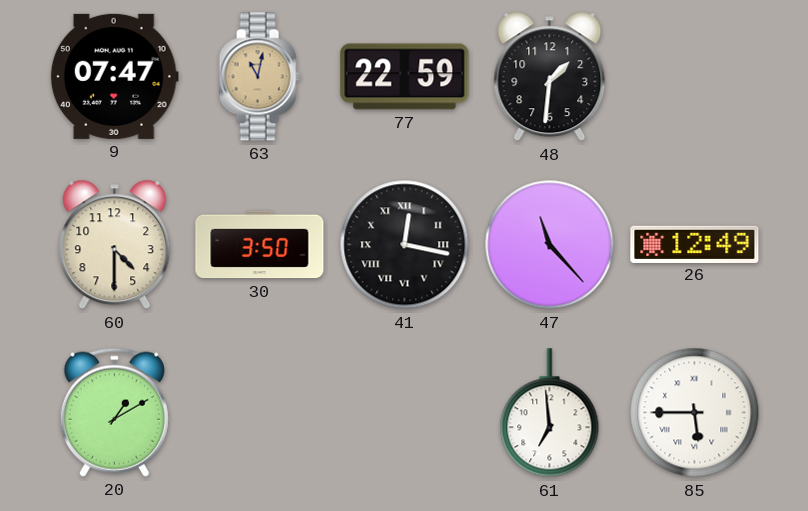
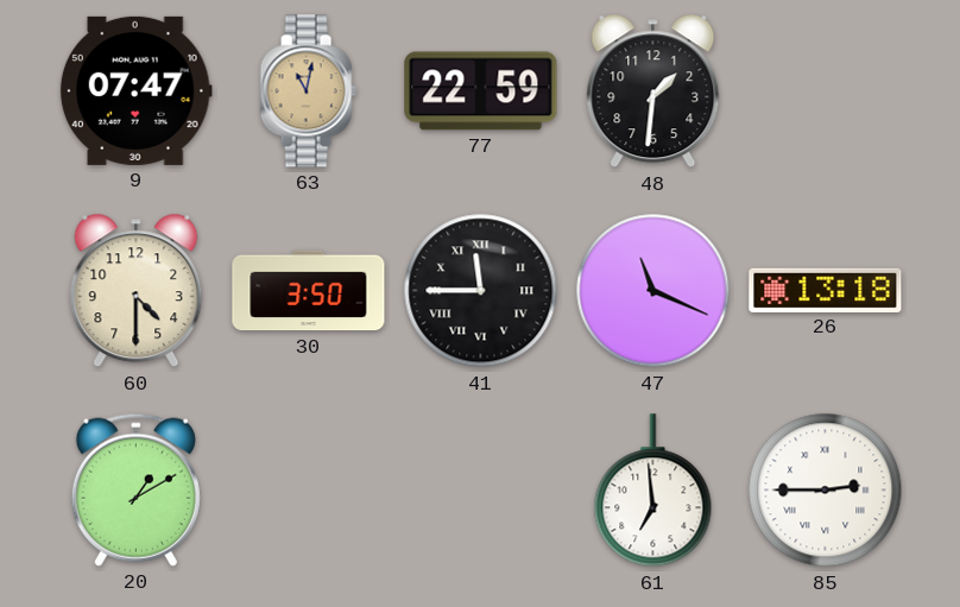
41: 12:17 -> 11:45 (481, 291)
47: 11:23 -> 11:19 (653, 291)
26: 12:49 -> 13:18 (826, 290)
85: 5:45 -> 2:45 (826, 491)
